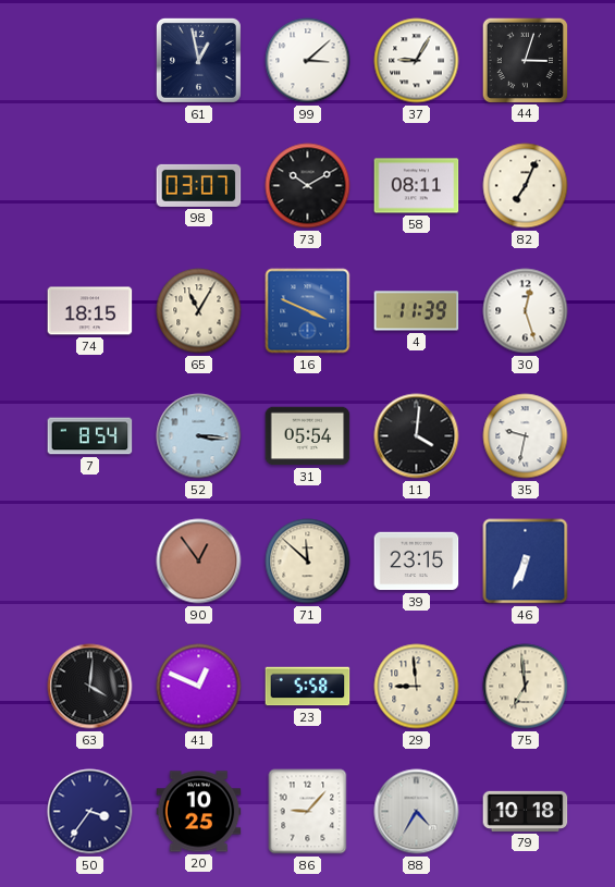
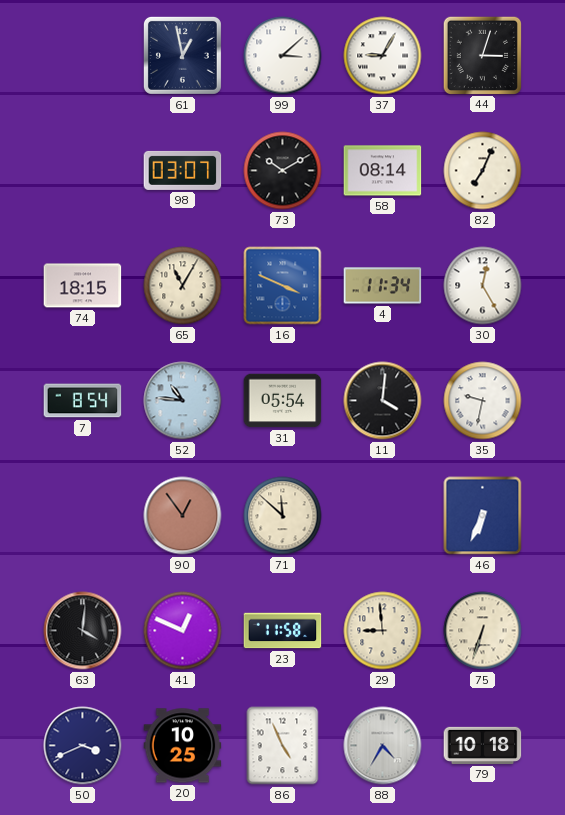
58: 08:11 -> 08:14 (383, 171)
4: 11:39 -> 11:34 (383, 286)
30: 12:27 -> 12:25 (483, 286)
52: 3:16 -> 10:46 (183, 401)
39: 23:15 -> none (417, 562)
23: 5:58 -> 11:58 (283, 631)
75: 6:59 -> 6:33 (483, 631)
50: 3:36 -> 3:41 (83, 746)
86: 9:07 -> 4:56 (283, 746)
